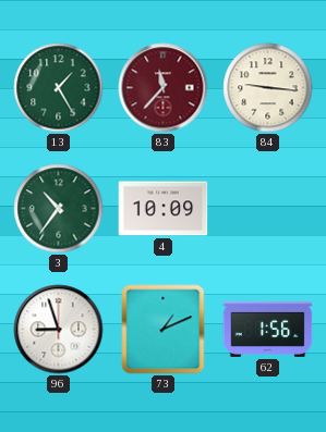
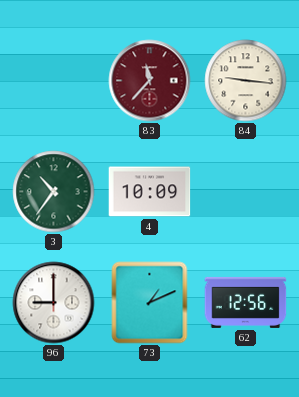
13: 1:25 -> none (59, 88)
96: 8:57 -> 9:00 (54, 303)
62: 1:56 -> 12:56 (246, 302)
